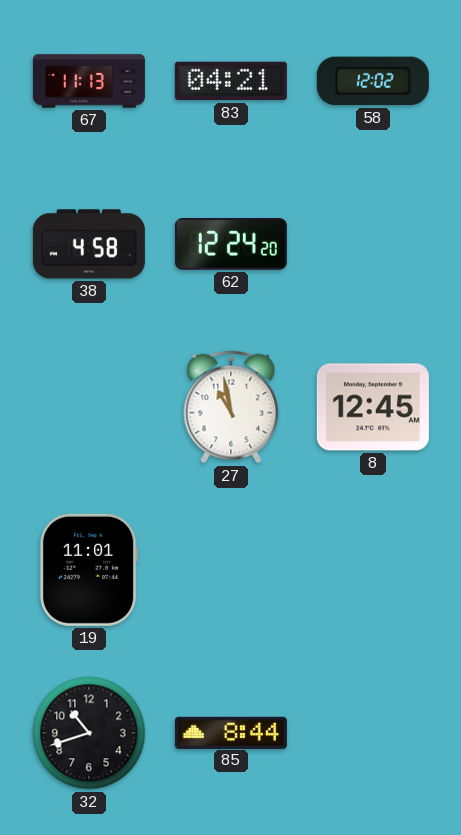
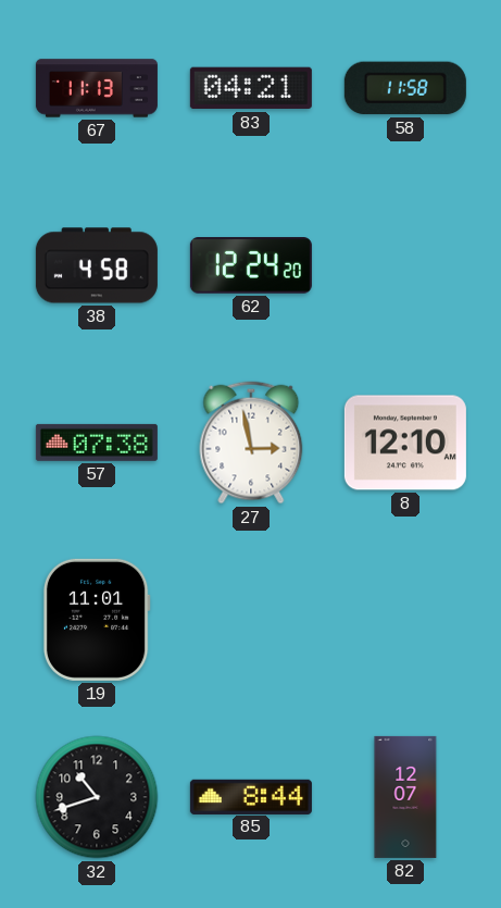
58: 12:02 -> 11:58 (405, 88)
57: none -> 07:38 (97, 443)
27: 10:58 -> 2:58 (251, 443)
8: 12:45 -> 12:10 (405, 443)
82: none -> 12:07 (405, 797)
